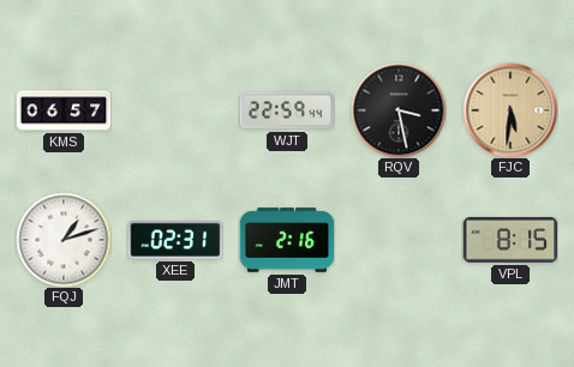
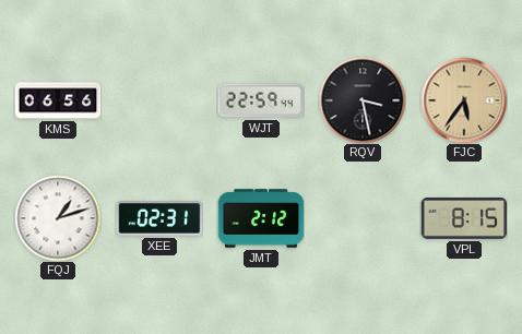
KMS: 06:57 -> 06:56 (58, 100)
FJC: 5:31 -> 5:36 (464, 100)
JMT: 2:16 -> 2:12 (261, 218)
